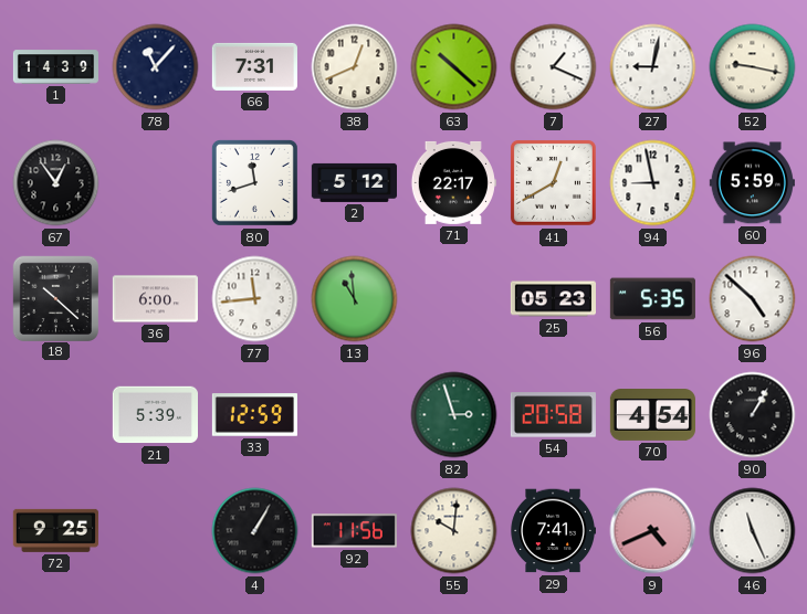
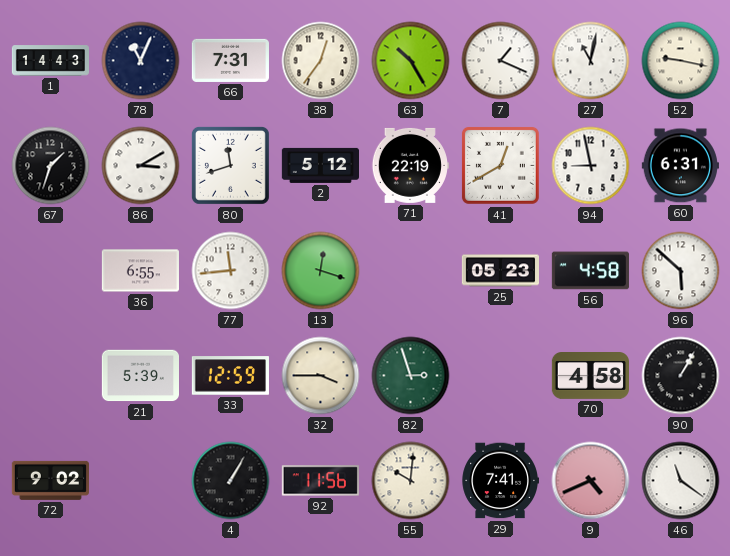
1: 14:39 -> 14:43 (50, 61)
78: 11:07 -> 11:04 (141, 61)
38: 12:41 -> 12:36 (321, 61)
63: 10:22 -> 10:25 (411, 61)
27: 9:02 -> 11:02 (591, 61)
67: 12:54 -> 1:33 (51, 166)
86: none -> 3:10 (141, 166)
71: 22:17 -> 22:19 (410, 165)
60: 5:59 -> 6:31 (680, 166)
18: 10:22 -> none (55, 298)
36: 6:00 -> 6:55 (140, 271)
13: 10:59 -> 12:18 (321, 271)
56: 5:35 -> 4:58 (590, 271)
96: 4:52 -> 5:52 (681, 271)
32: none -> 3:45 (321, 376)
54: 20:58 -> none (553, 415)
70: 4:54 -> 4:58 (590, 376)
72: 9:25 -> 9:02 (50, 480)
46: 11:26 -> 11:21 (681, 481)
